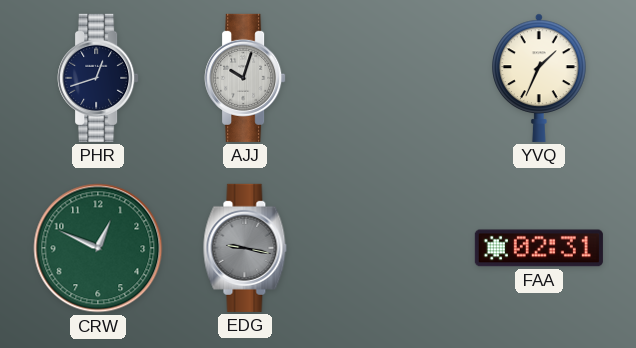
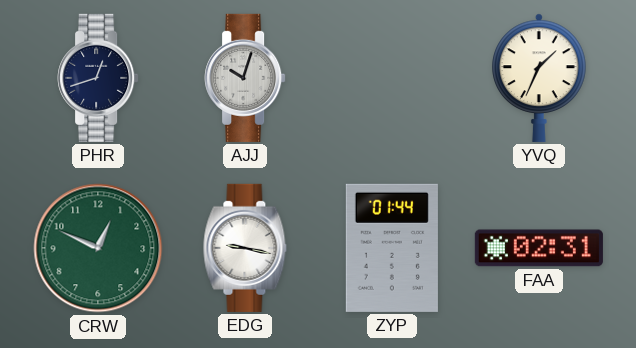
EDG dial: grey -> white (245, 248)
ZYP: none -> 01:44 (392, 248)
